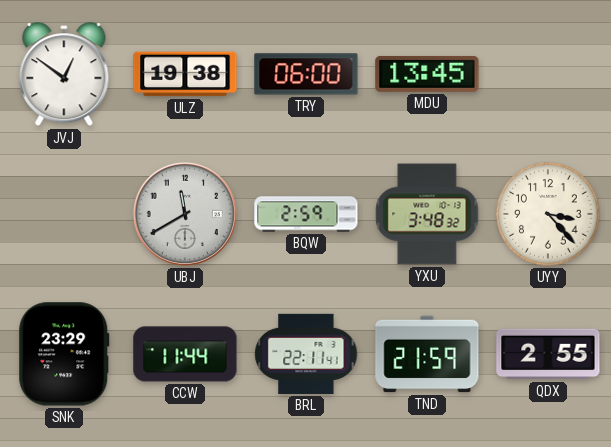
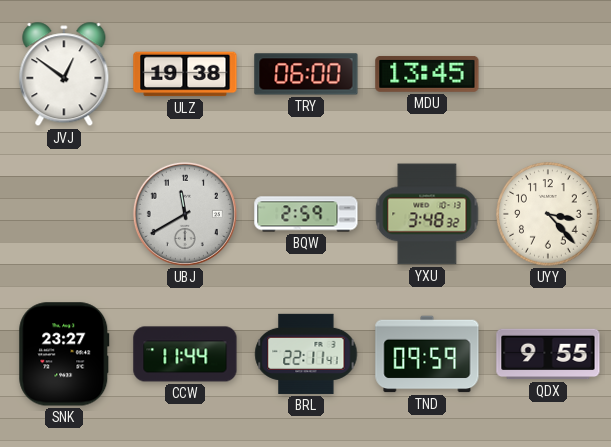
SNK: 23:29 -> 23:27 (64, 354)
TND: 21:59 -> 09:59 (427, 354)
QDX: 2:55 -> 9:55 (548, 354)
